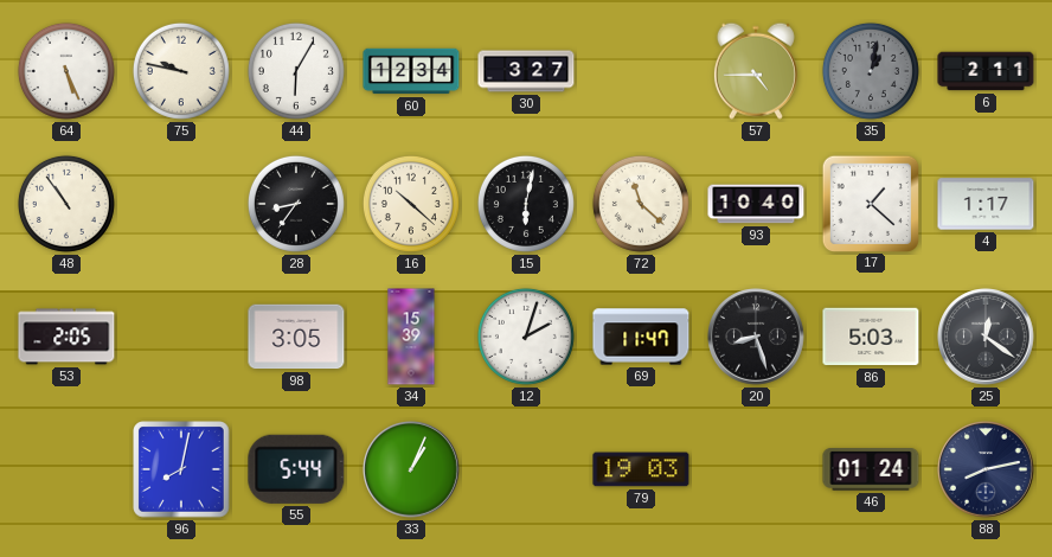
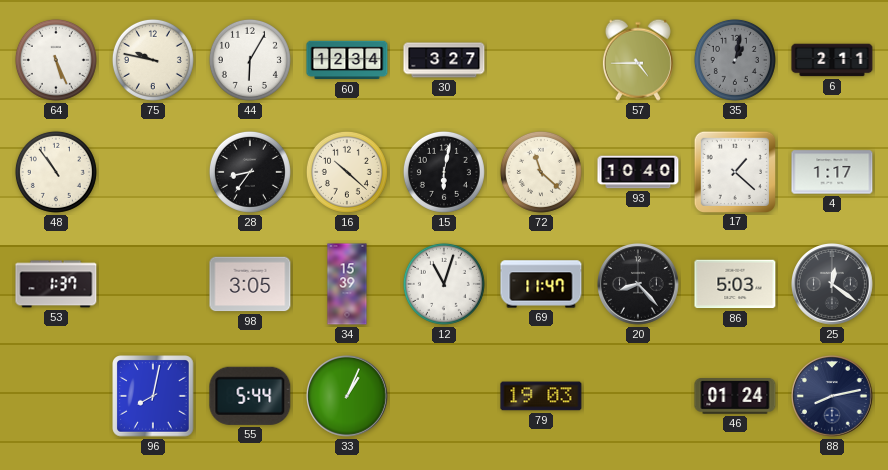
53: 2:05 -> 1:37 (56, 284)
12: 2:03 -> 11:03 (444, 284)
20: 8:27 -> 8:23 (639, 285)
